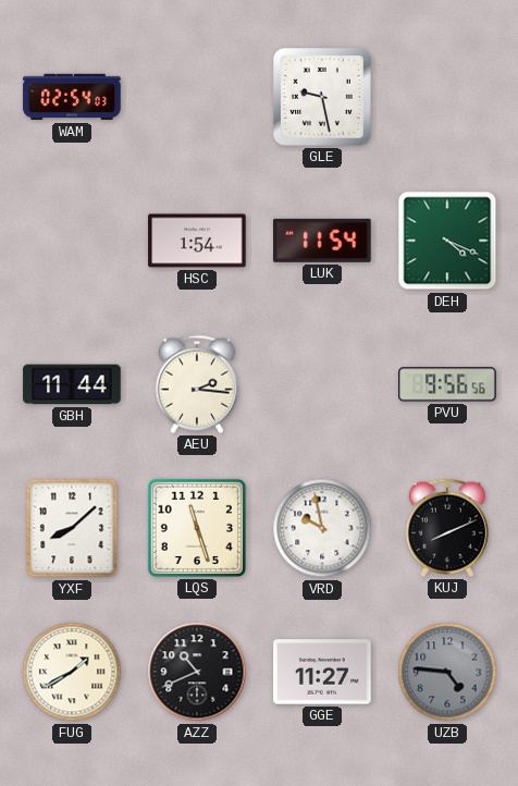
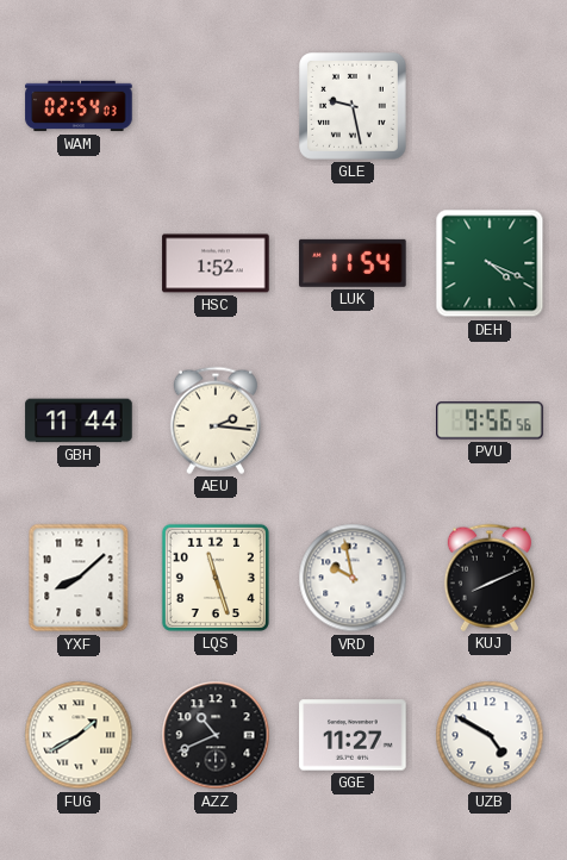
HSC: 1:54 -> 1:52 (216, 263)
UZB: 4:46 -> 4:50 (490, 735)
UZB dial: grey -> white (490, 735)
